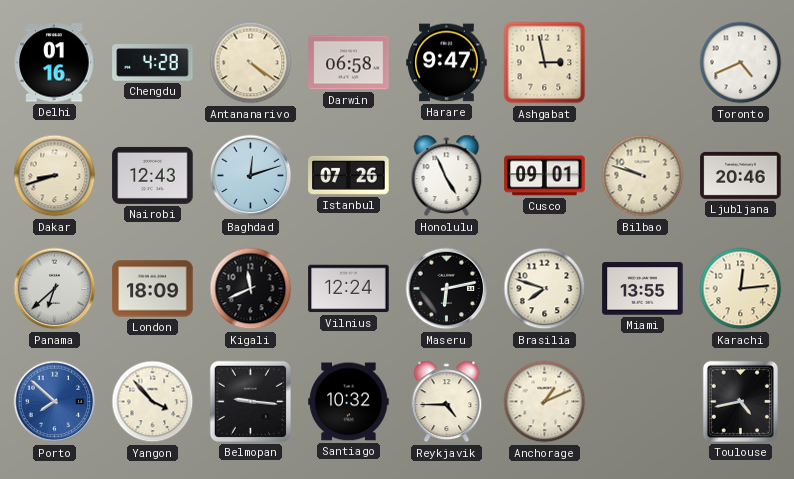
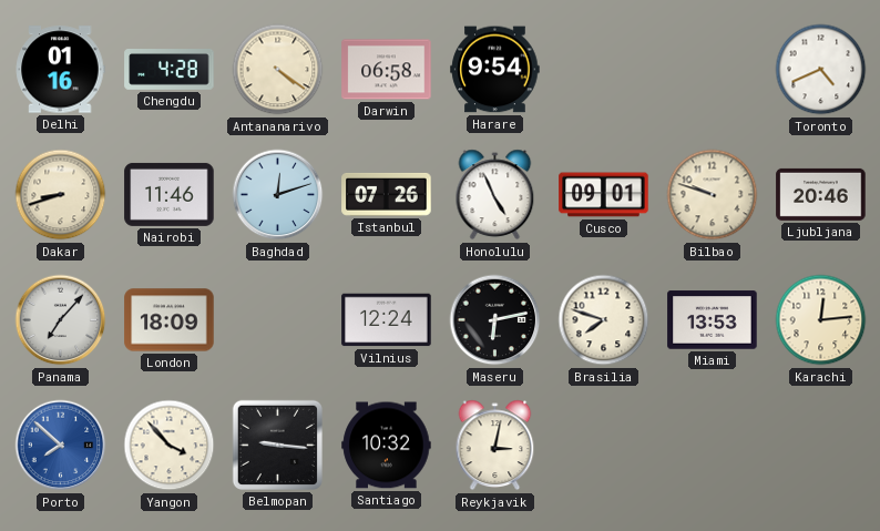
Harare: 9:47 -> 9:54 (495, 70)
Ashgabat: 2:58 -> none (545, 63)
Nairobi: 12:43 -> 11:46 (170, 194)
Panama: 6:38 -> 7:07 (61, 320)
Kigali: 11:41 -> none (251, 289)
Miami: 13:55 -> 13:53 (713, 320)
Reykjavik: 4:45 -> 3:02 (495, 446)
Anchorage: 1:11 -> none (545, 402)
Toulouse: 4:43 -> none (740, 401)
